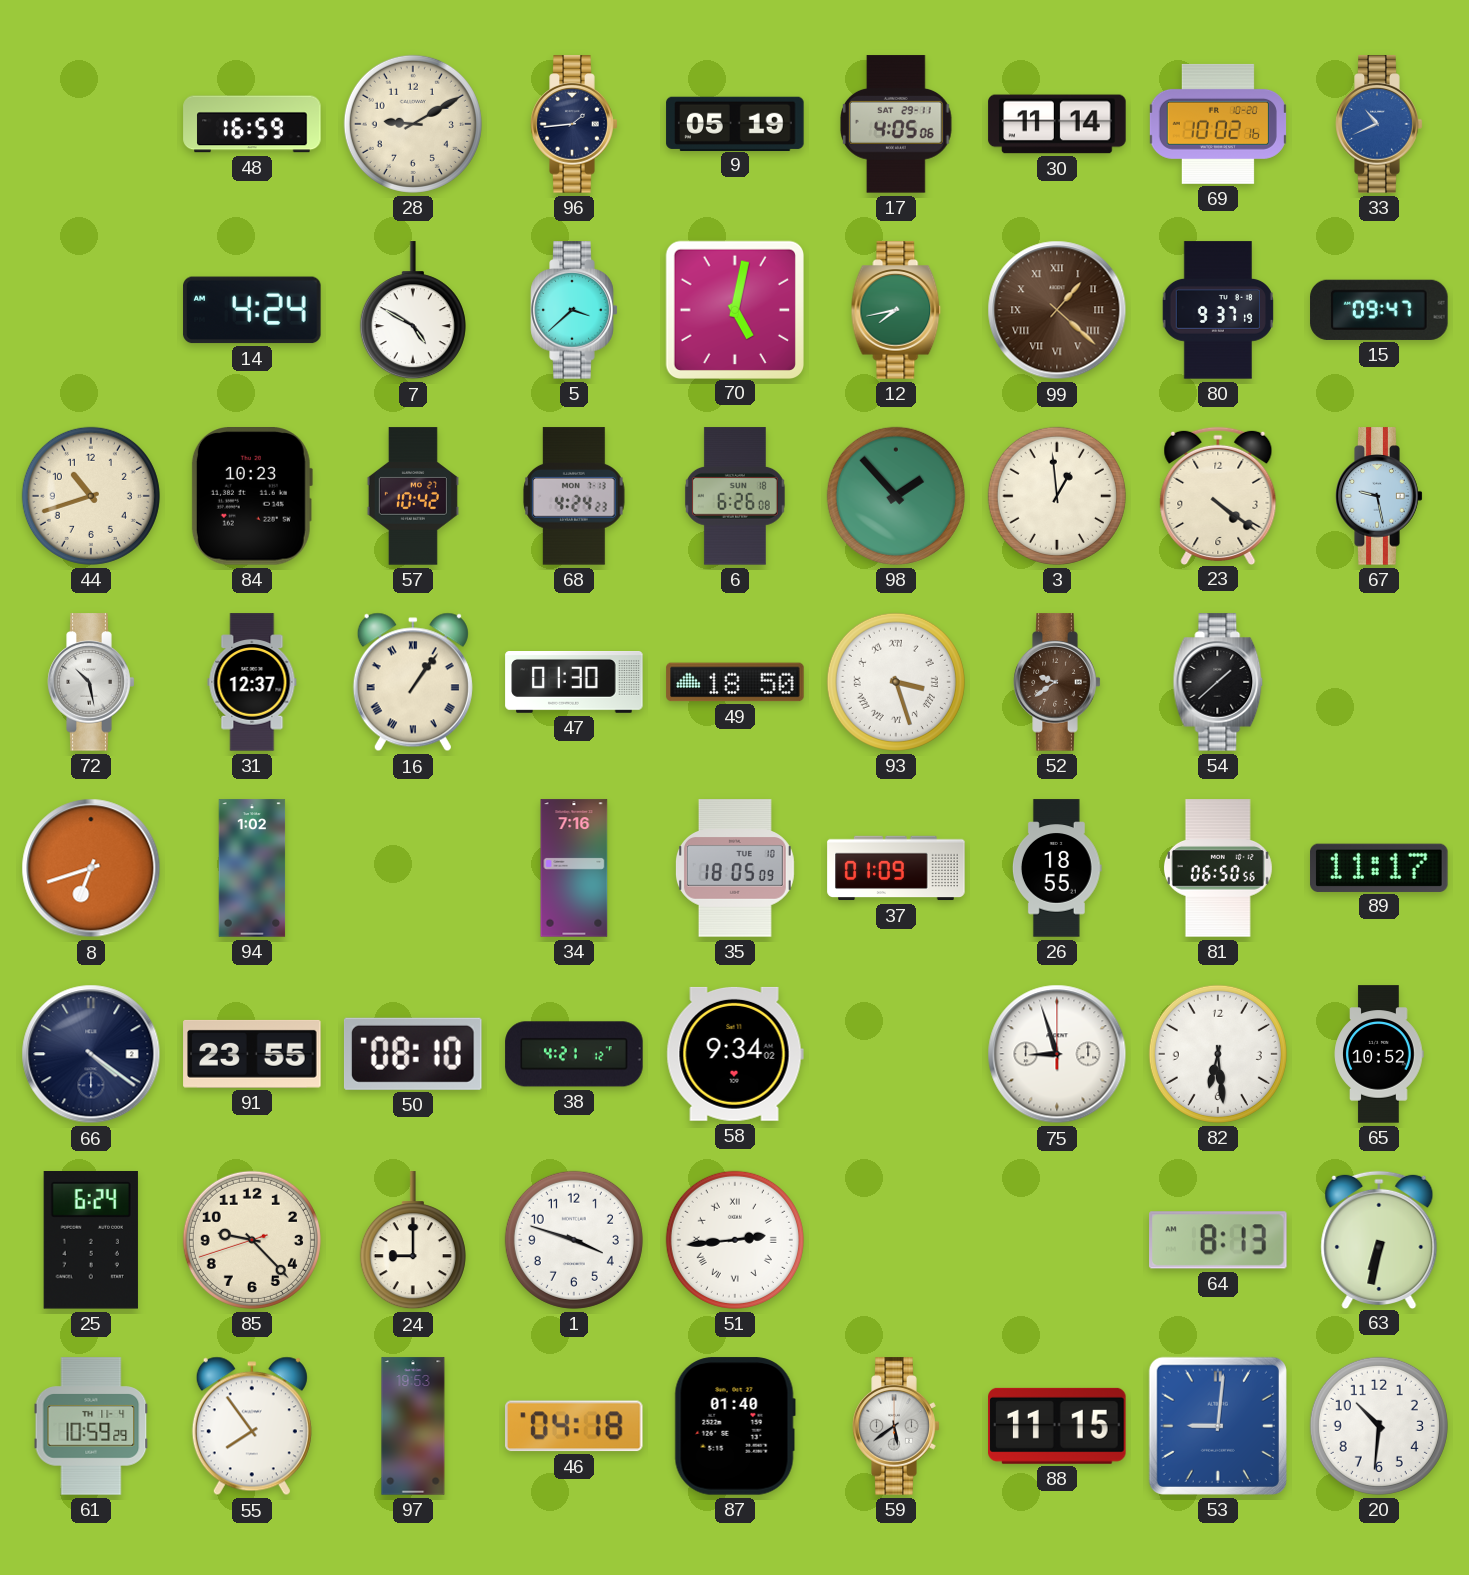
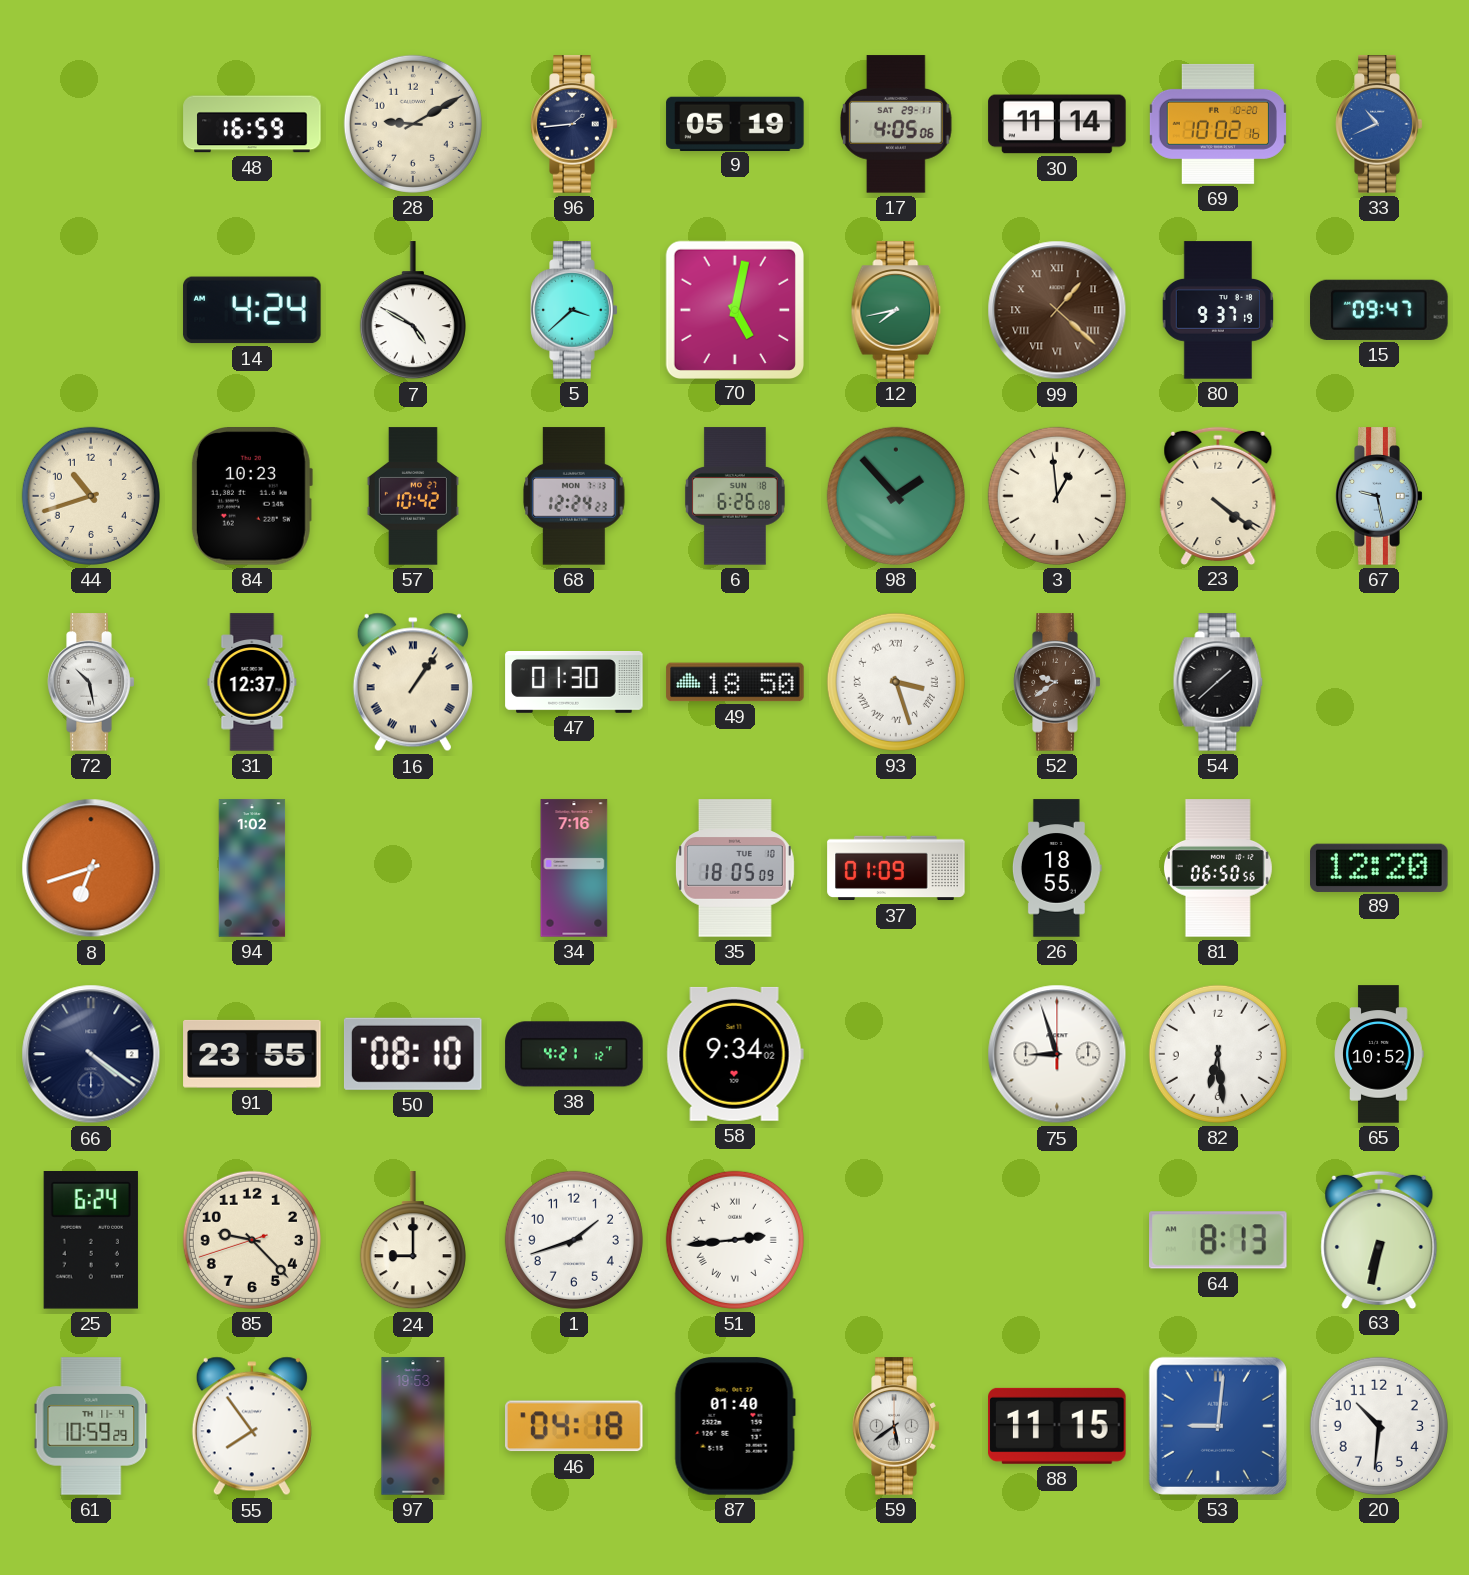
68: 4:24 -> 12:24 (574, 496)
89: 11:17 -> 12:20 (1379, 867)
1: 3:48 -> 1:42 (574, 1240)
